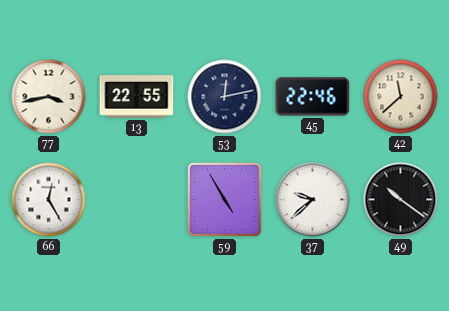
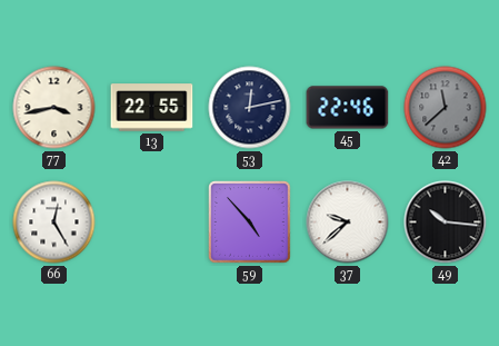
42 dial: cream -> grey (446, 108)
59: 4:55 -> 4:53 (250, 223)
49: 10:21 -> 10:16 (446, 223)
